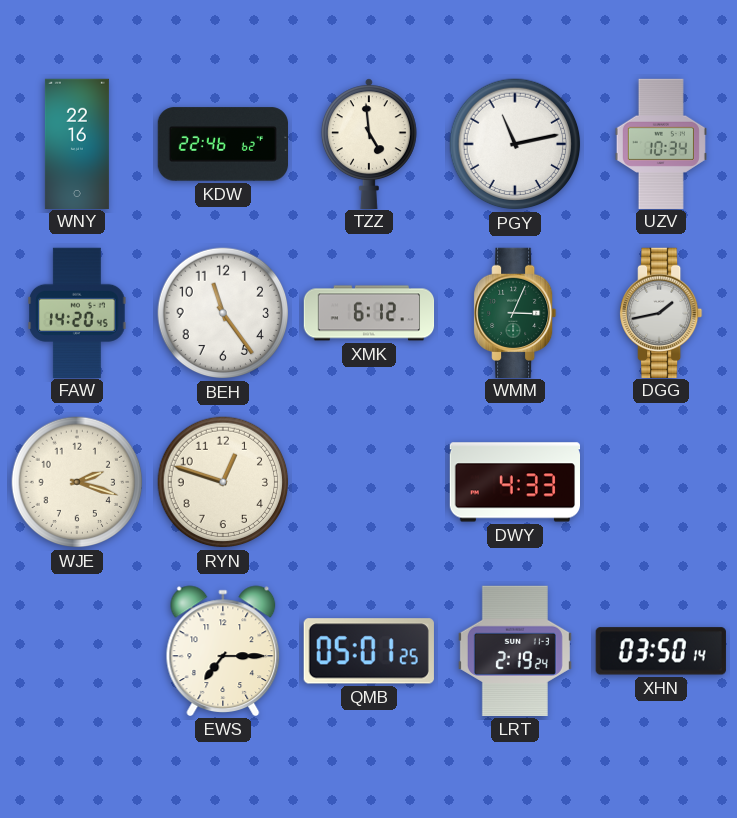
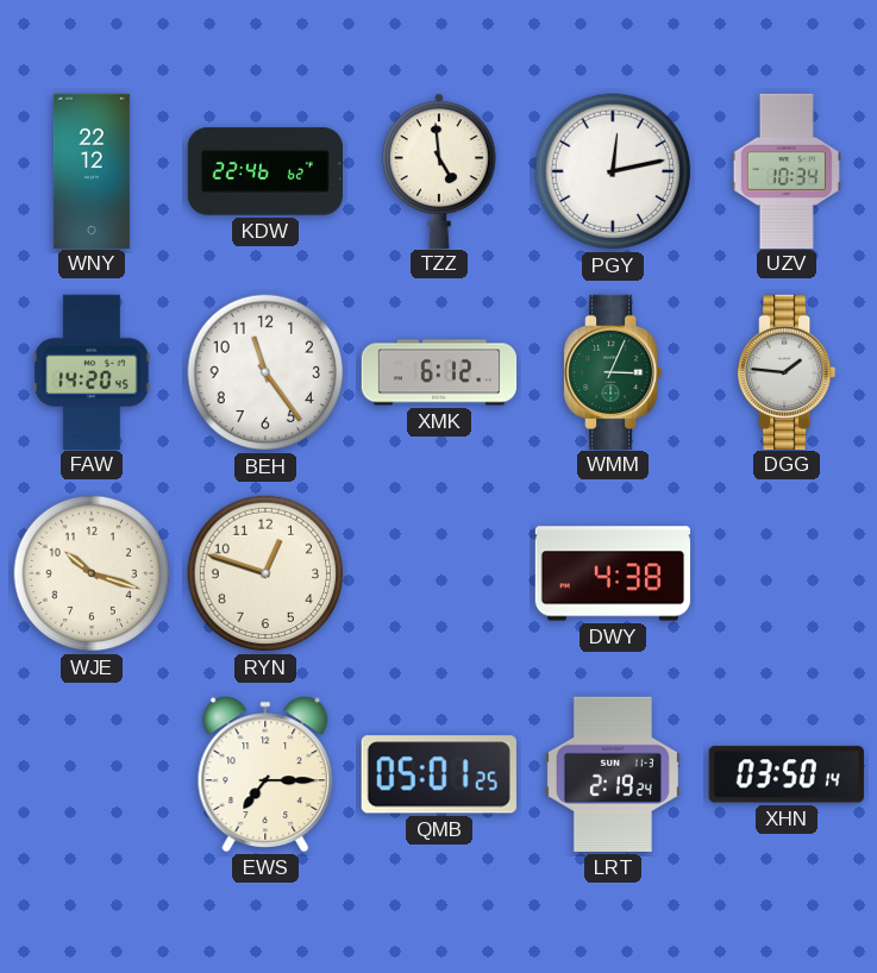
WNY: 22:16 -> 22:12 (92, 170)
PGY: 11:13 -> 12:13 (613, 171)
DGG: 1:43 -> 1:46 (787, 371)
WJE: 2:18 -> 10:18 (92, 573)
DWY: 4:33 -> 4:38 (612, 573)
